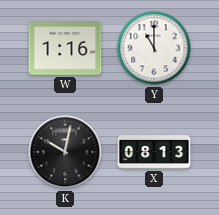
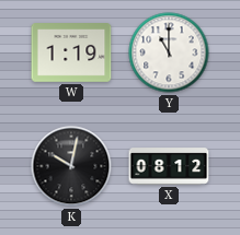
W: 1:16 -> 1:19 (71, 52)
X: 08:13 -> 08:12 (169, 166)
